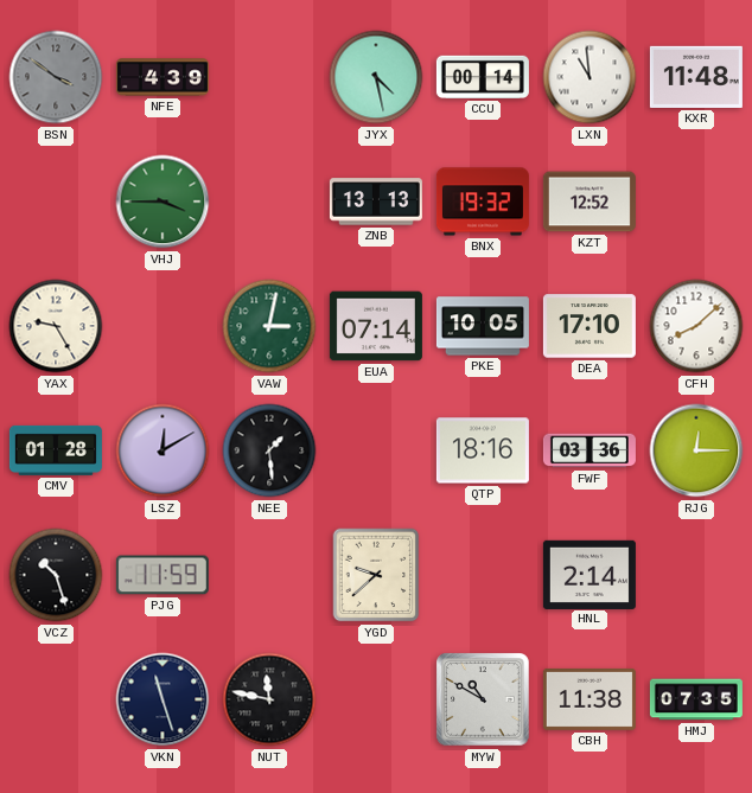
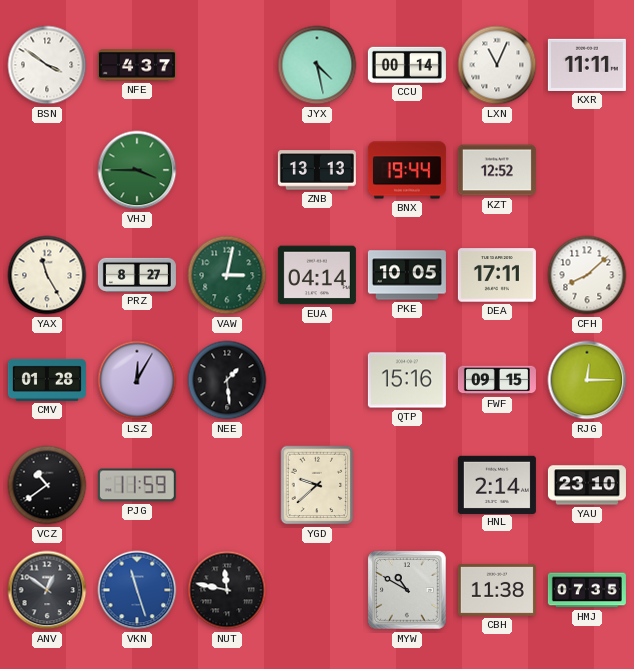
BSN dial: grey -> white (47, 65)
NFE: 4:39 -> 4:37 (137, 65)
LXN: 10:59 -> 11:04 (497, 65)
KXR: 11:48 -> 11:11 (587, 65)
BNX: 19:32 -> 19:44 (407, 170)
YAX: 9:25 -> 11:25 (47, 275)
PRZ: none -> 8:27 (137, 275)
EUA: 07:14 -> 04:14 (317, 275)
DEA: 17:10 -> 17:11 (497, 275)
LSZ: 12:10 -> 12:05 (137, 380)
QTP: 18:16 -> 15:16 (407, 380)
FWF: 03:36 -> 09:15 (497, 380)
VCZ: 10:27 -> 10:39 (47, 485)
YAU: none -> 23:10 (587, 485)
ANV: none -> 12:51 (47, 590)
VKN dial: navy -> blue (137, 590)
